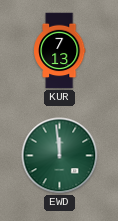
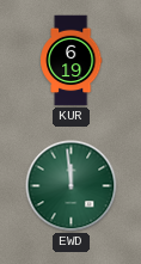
KUR: 7:13 -> 6:19 (72, 61)
